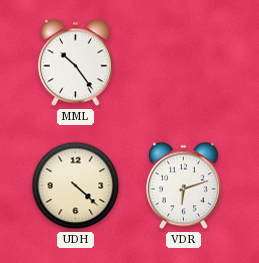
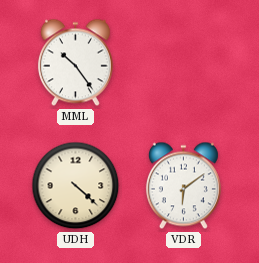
VDR: 6:12 -> 6:09 (183, 186)
